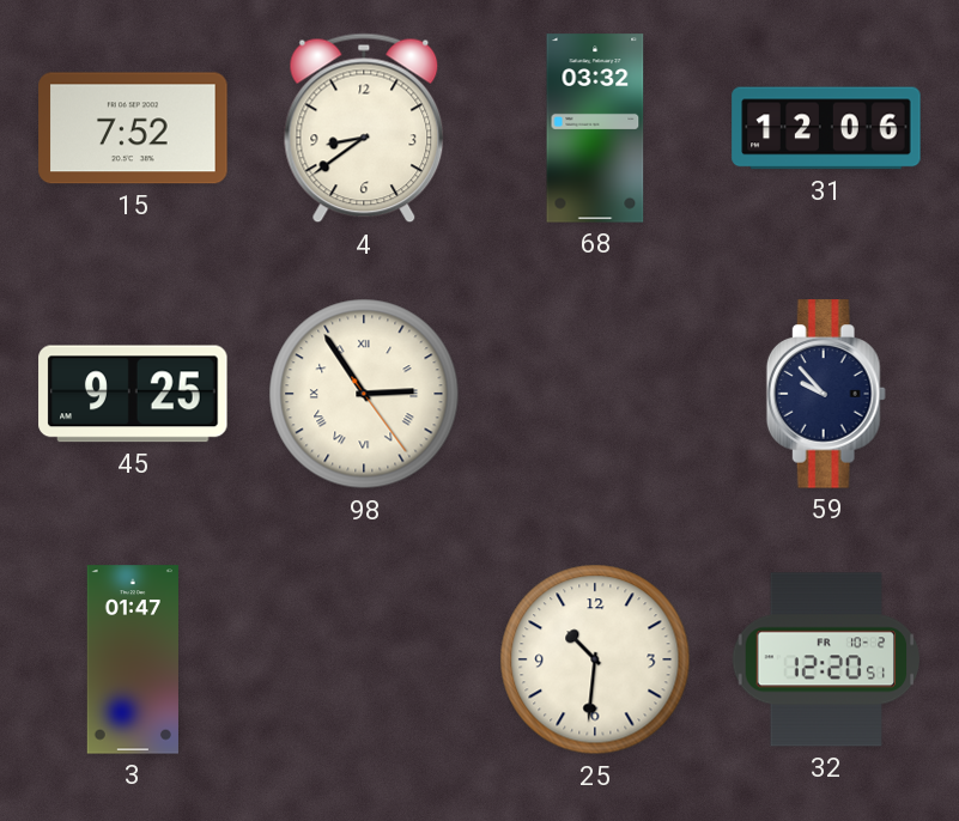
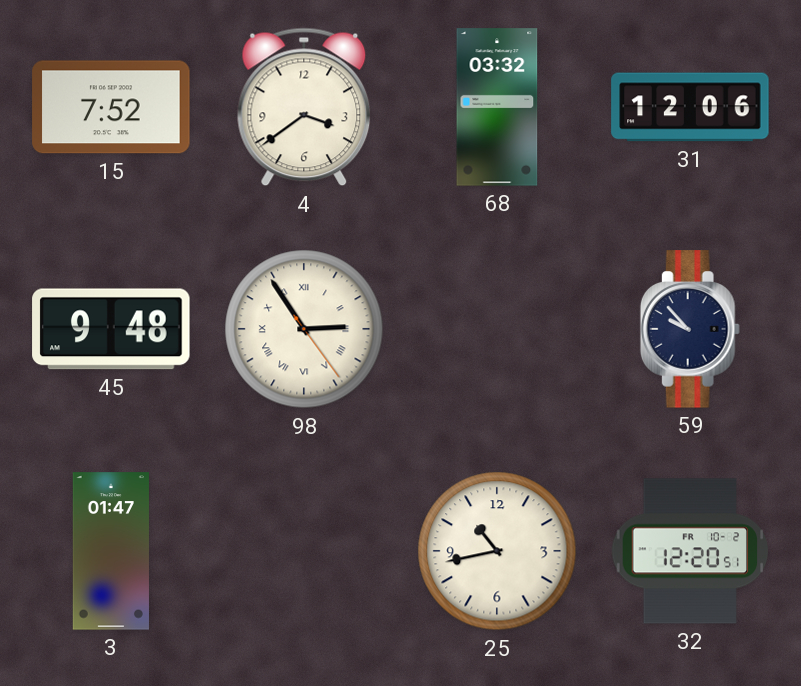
4: 8:39 -> 3:39 (304, 107)
45: 9:25 -> 9:48 (111, 329)
25: 10:31 -> 10:43 (497, 551)
